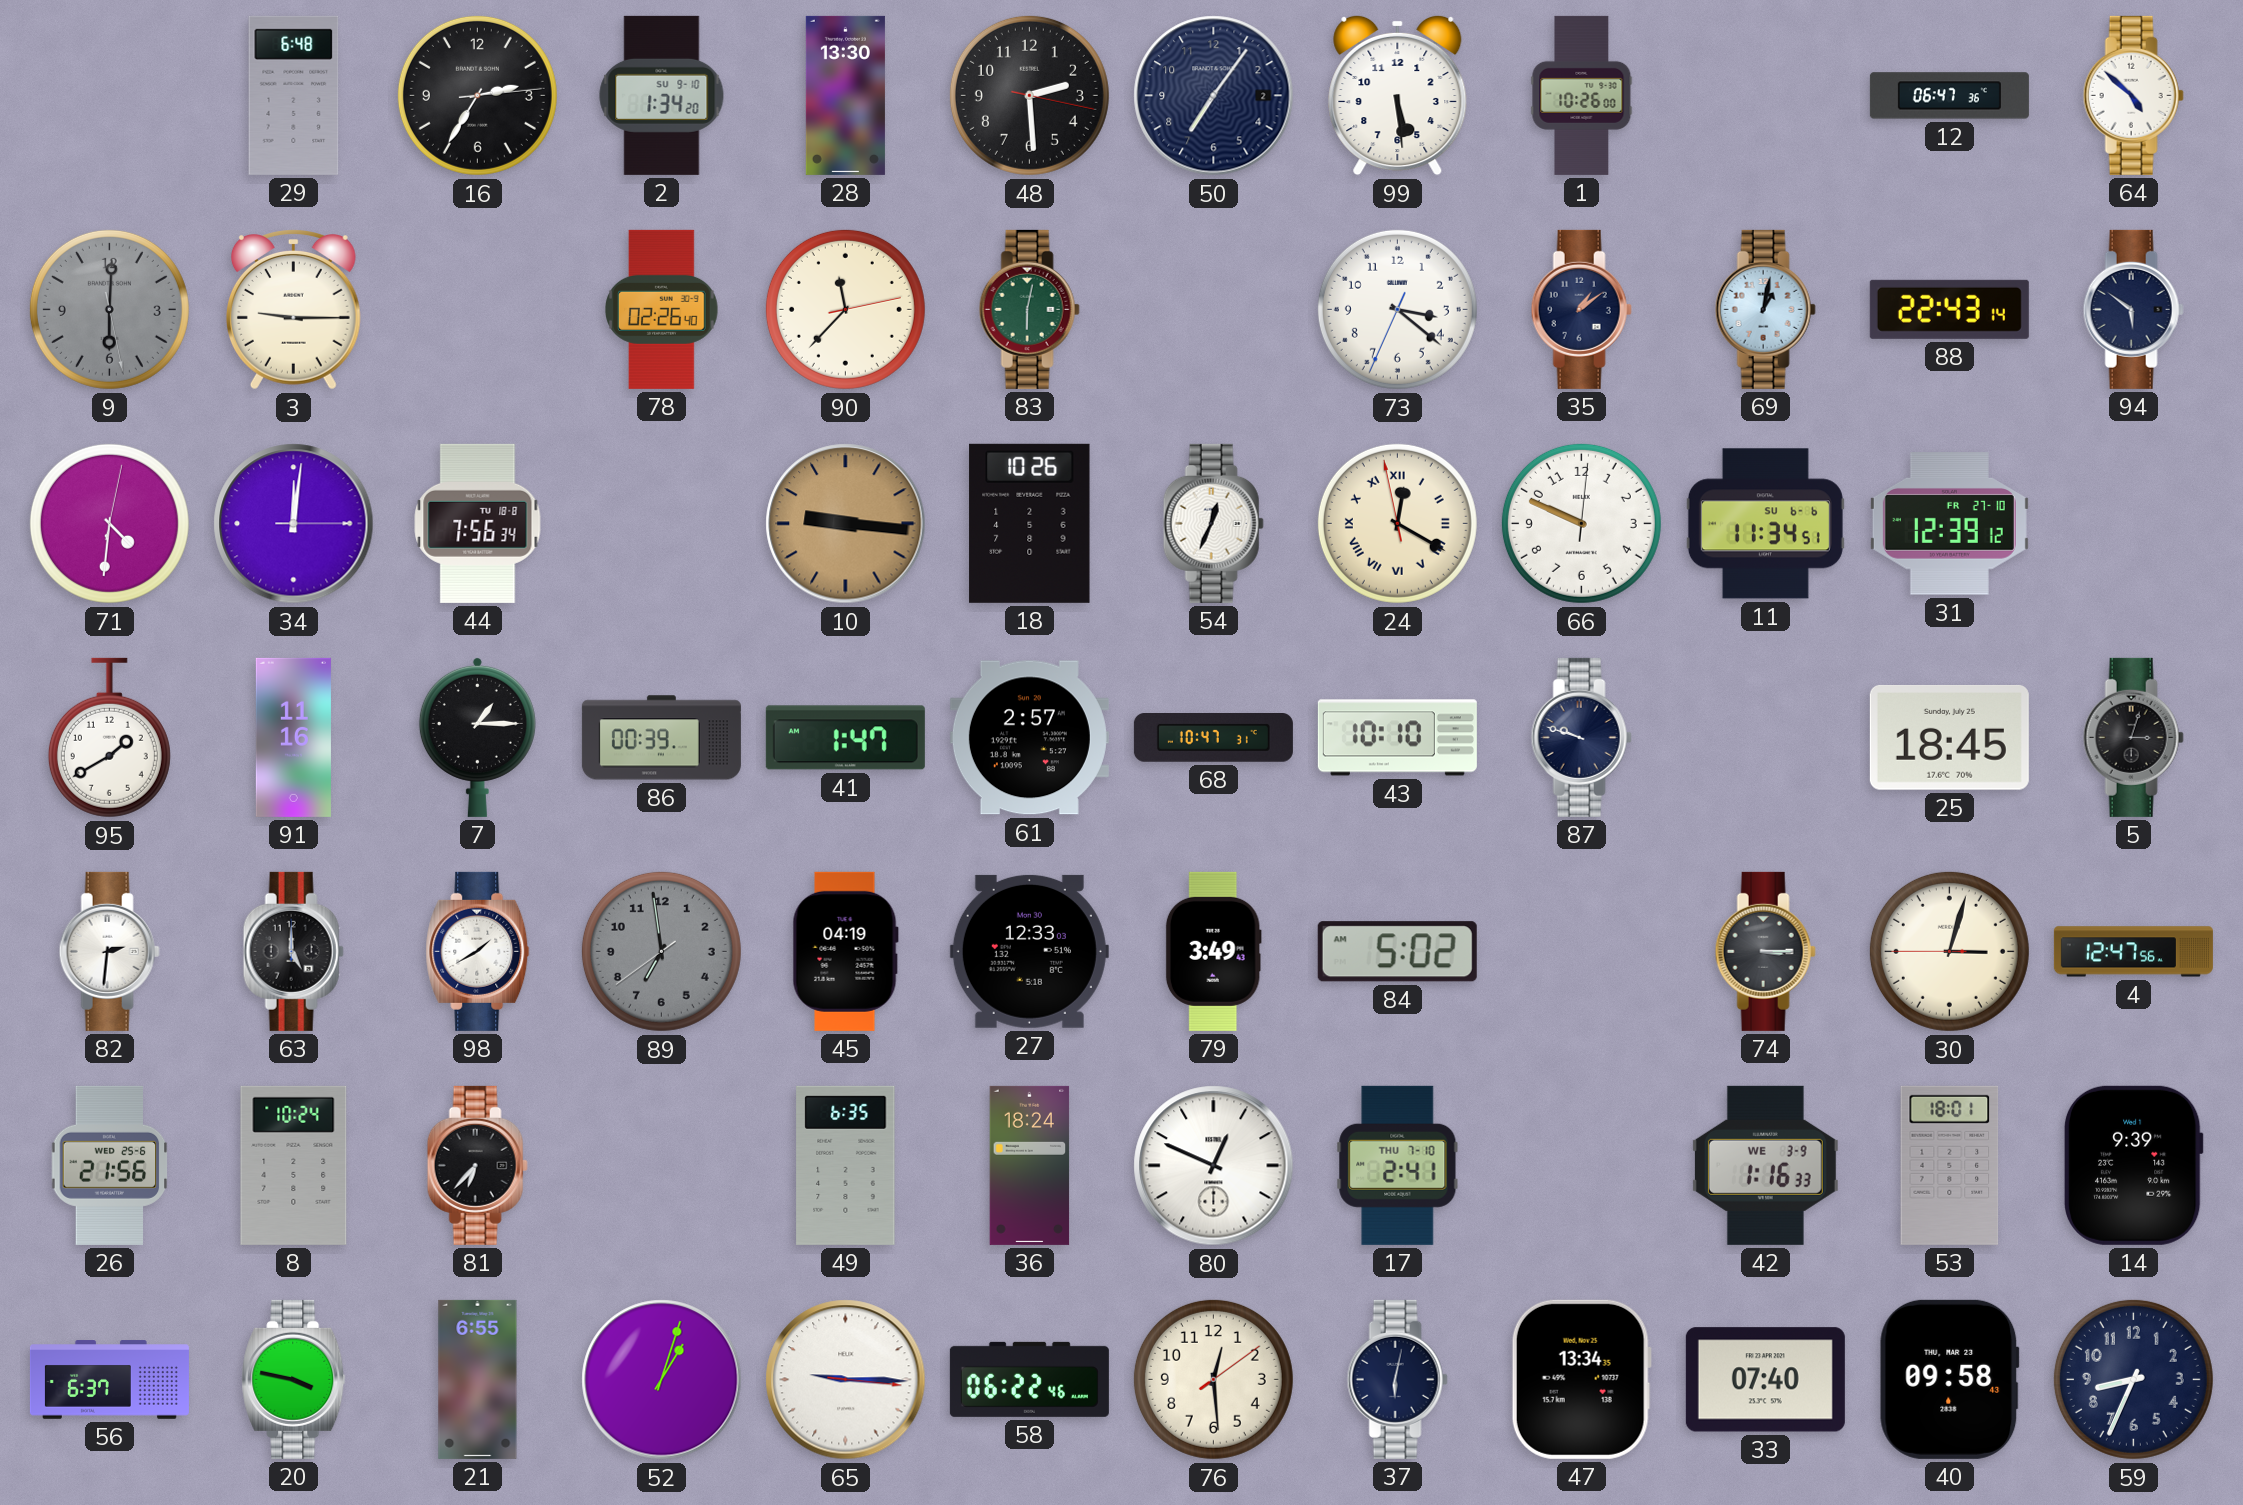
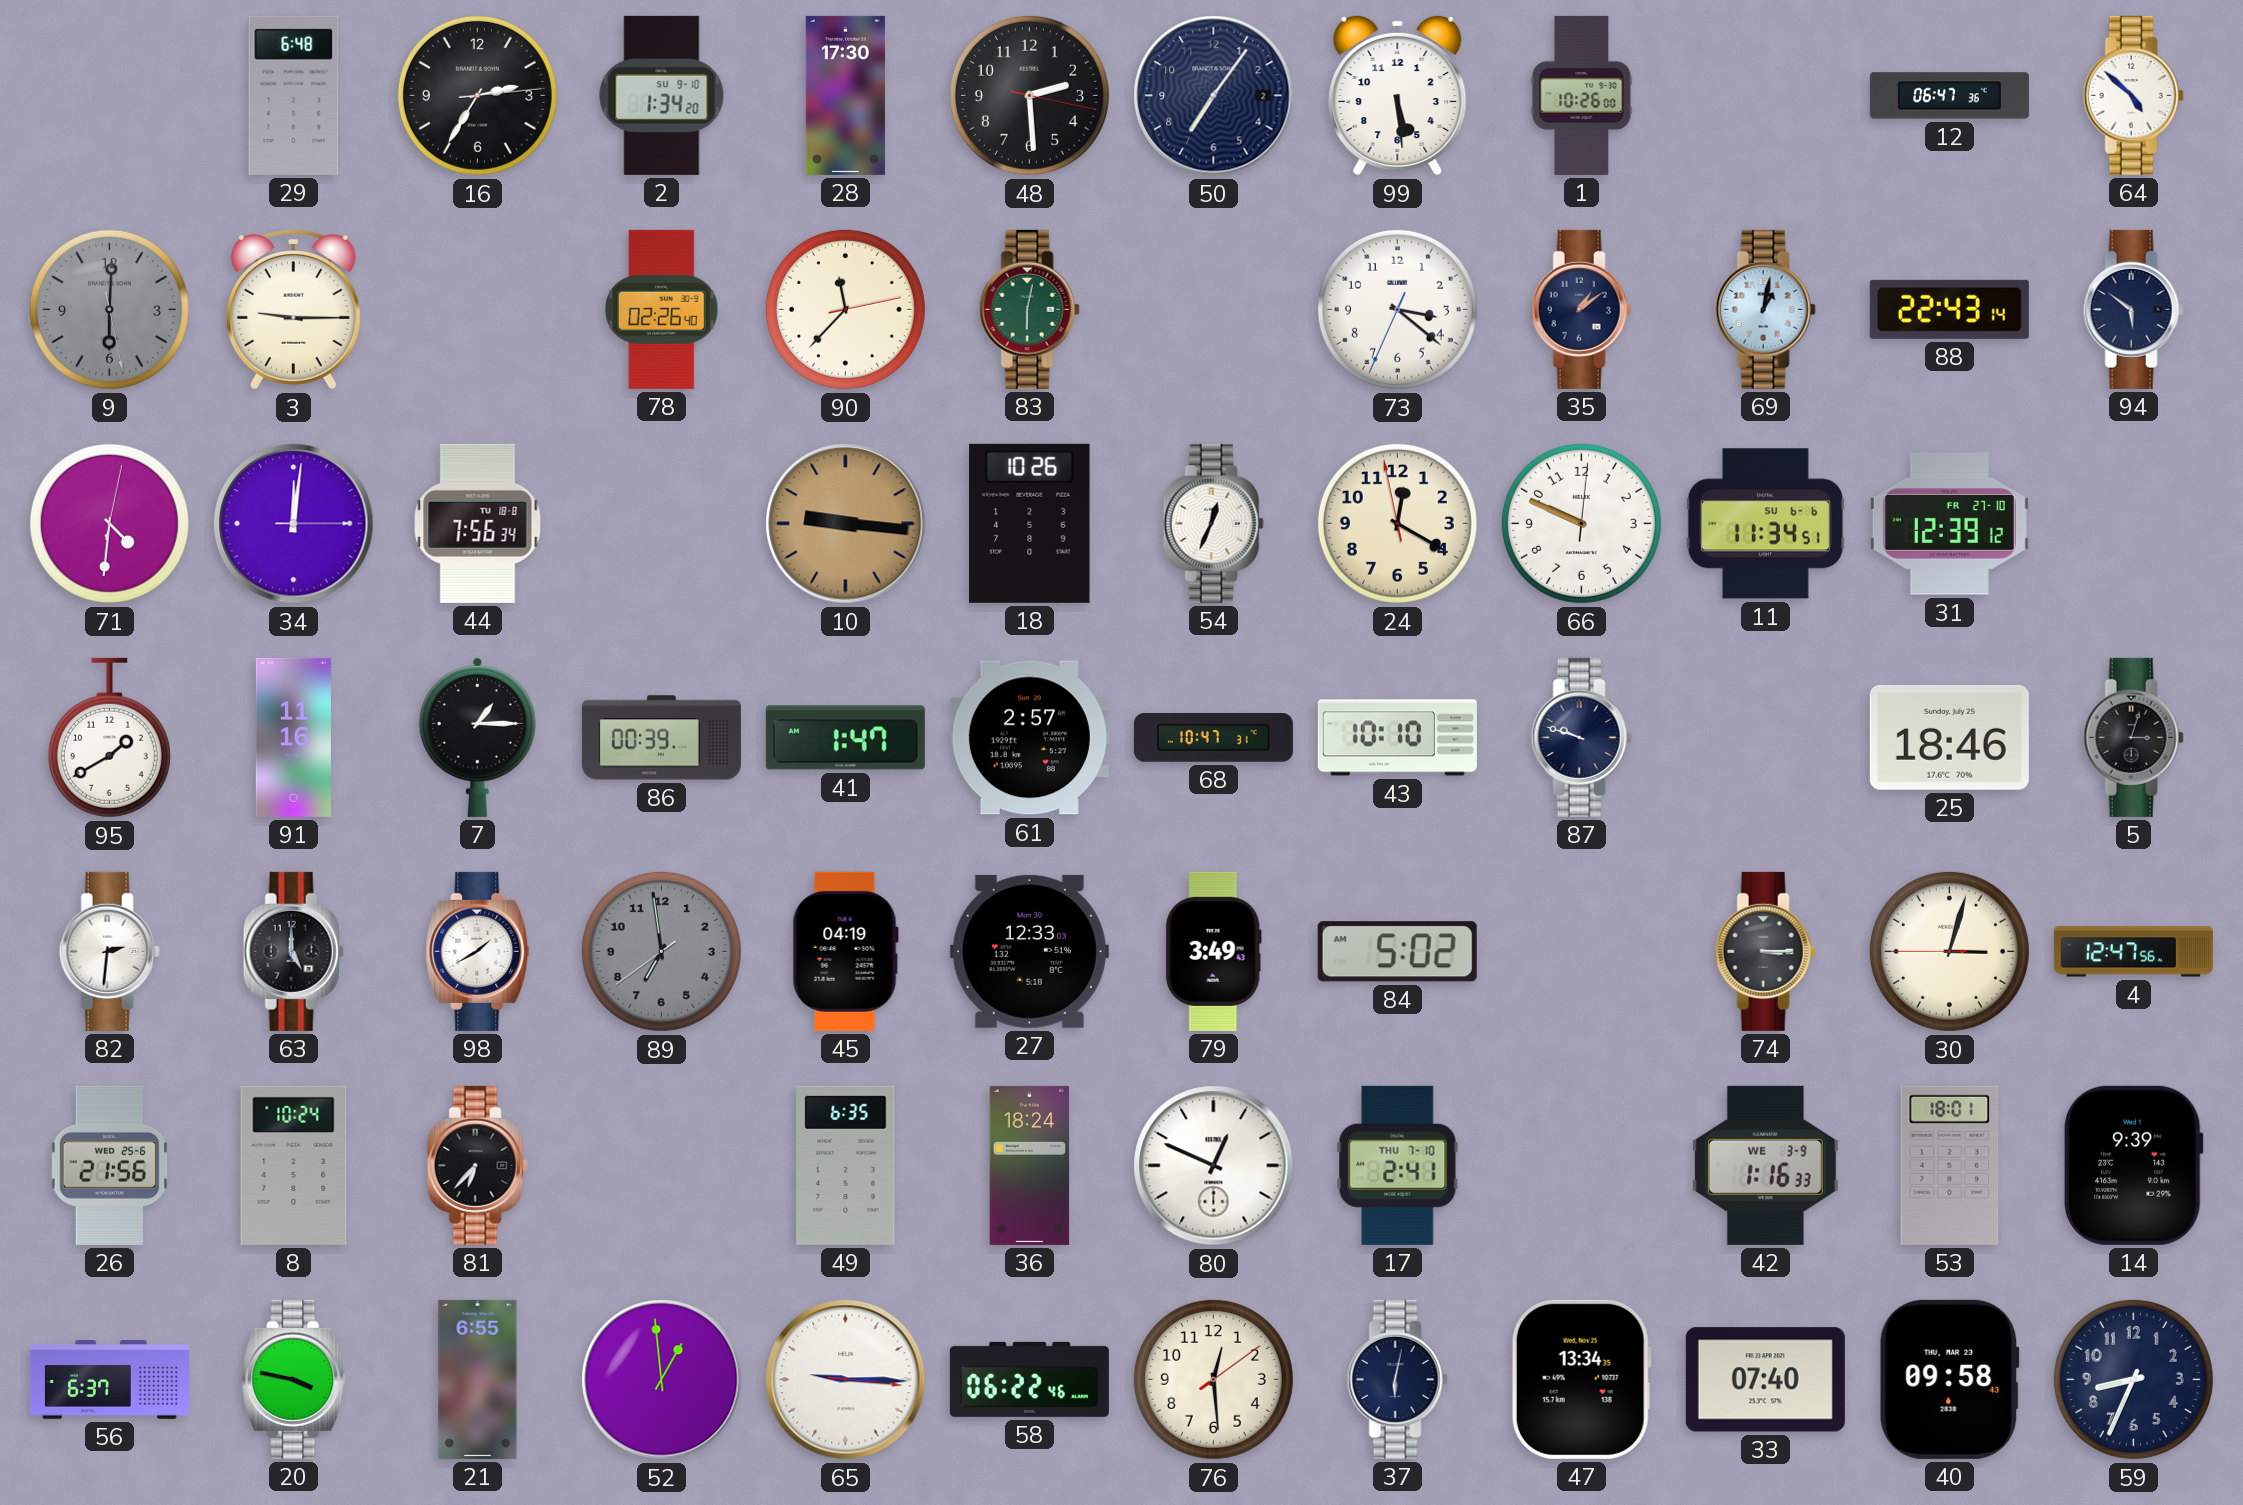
28: 13:30 -> 17:30 (845, 95)
24 numerals: Roman -> Arabic (1397, 523)
25: 18:45 -> 18:46 (1949, 738)
52: 1:03 -> 12:59 (662, 1380)
